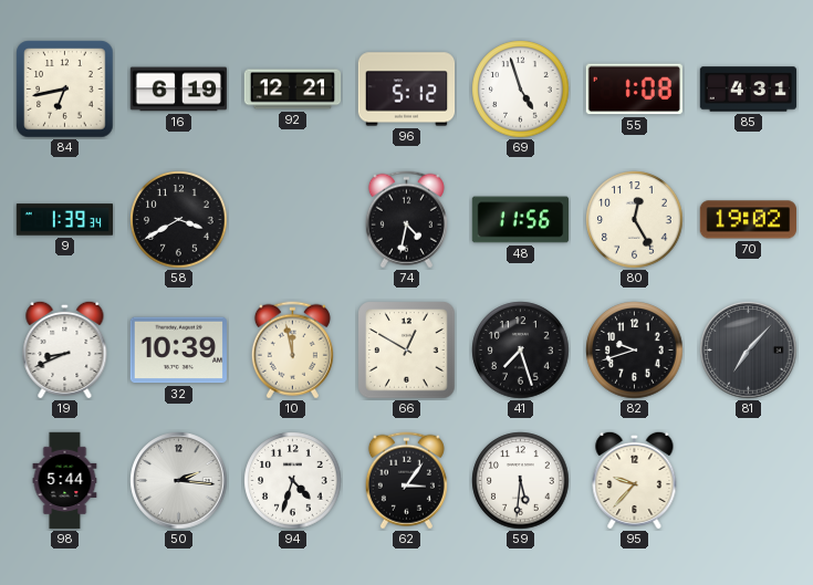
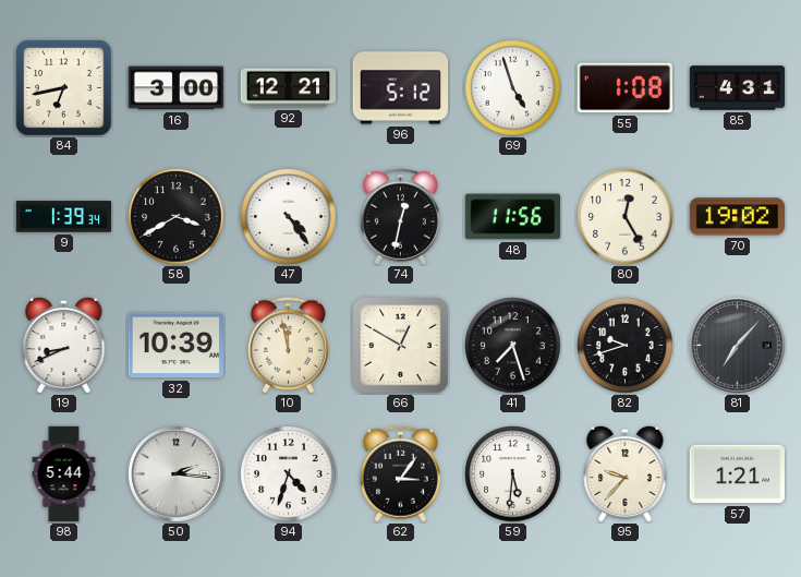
16: 6:19 -> 3:00 (177, 88)
47: none -> 4:24 (289, 217)
74: 4:32 -> 12:32 (400, 217)
57: none -> 1:21 (737, 474)
